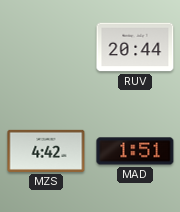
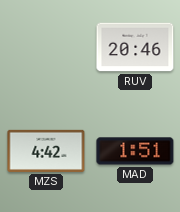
RUV: 20:44 -> 20:46 (135, 47)
